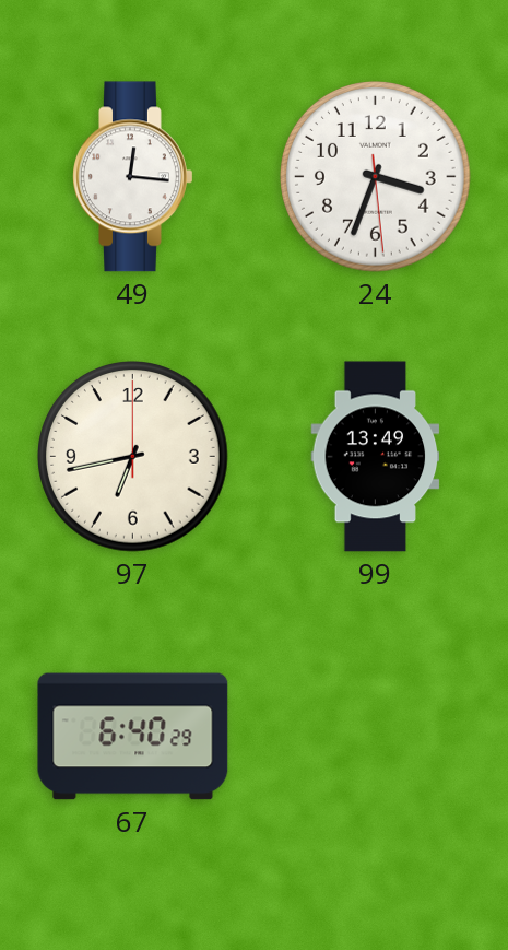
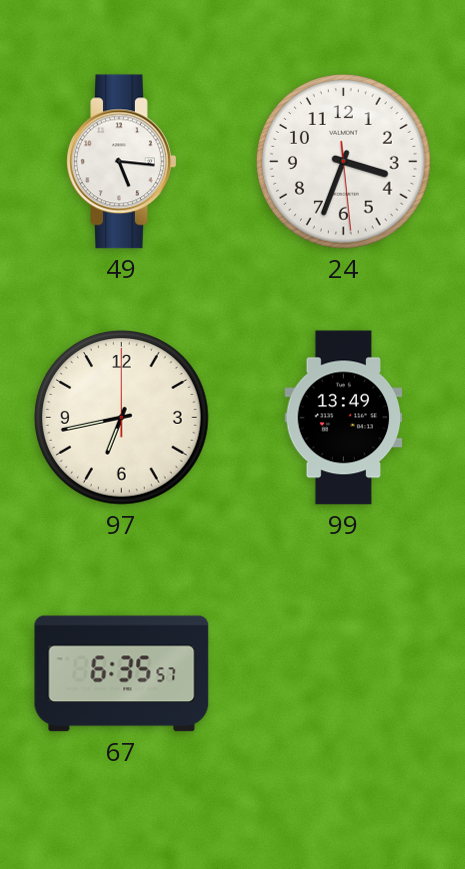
49: 12:16 -> 5:16 (122, 162)
67: 6:40 -> 6:35 (122, 674)
